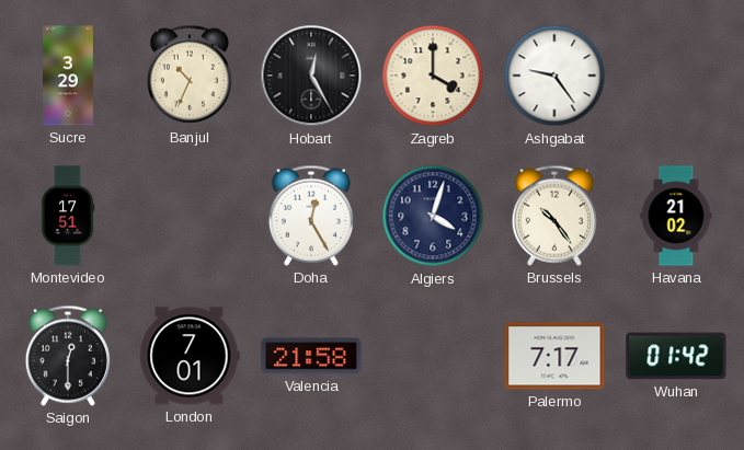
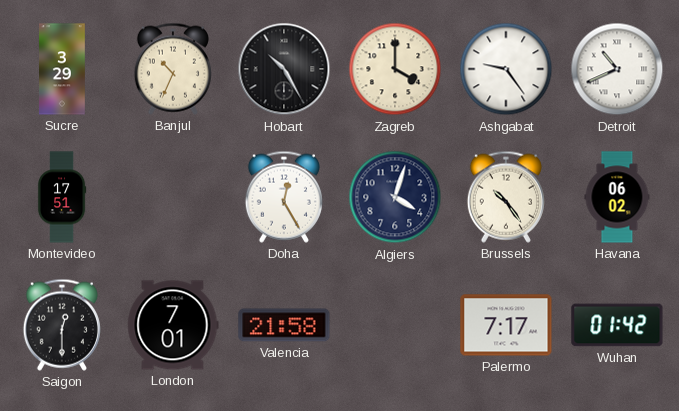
Hobart: 12:25 -> 10:25 (284, 69)
Detroit: none -> 10:41 (617, 69)
Havana: 21:02 -> 06:02 (617, 197)
